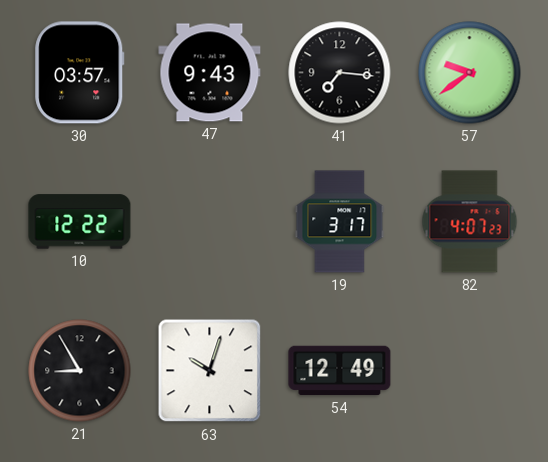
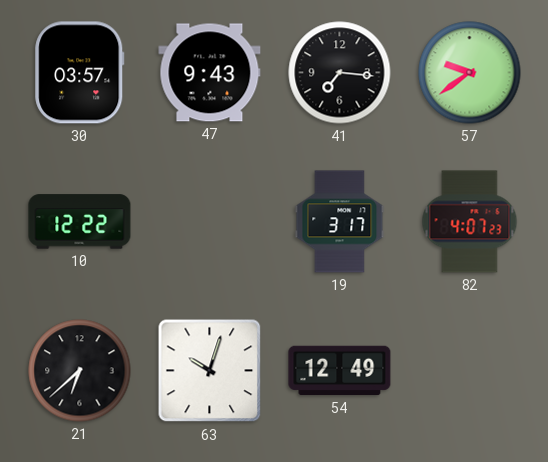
21: 8:55 -> 6:38 (80, 371)
